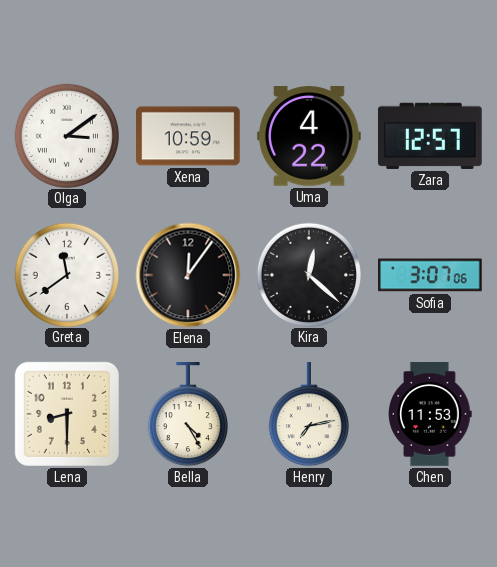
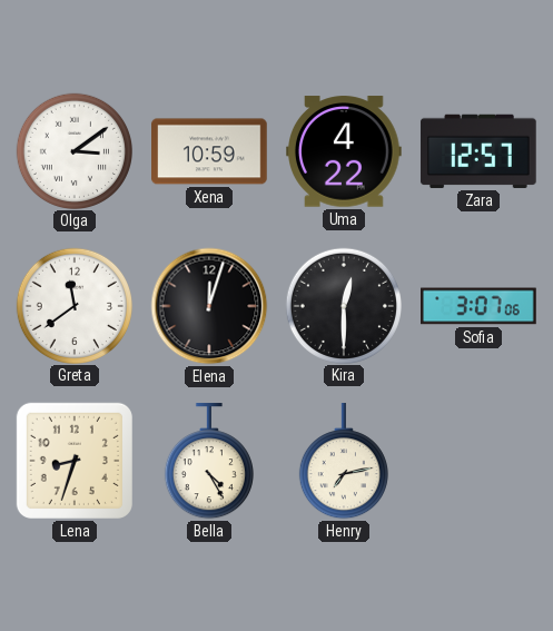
Elena: 12:06 -> 12:03 (209, 306)
Kira: 12:22 -> 12:30 (343, 305)
Lena: 8:30 -> 8:33 (75, 461)
Chen: 11:53 -> none (430, 414)
